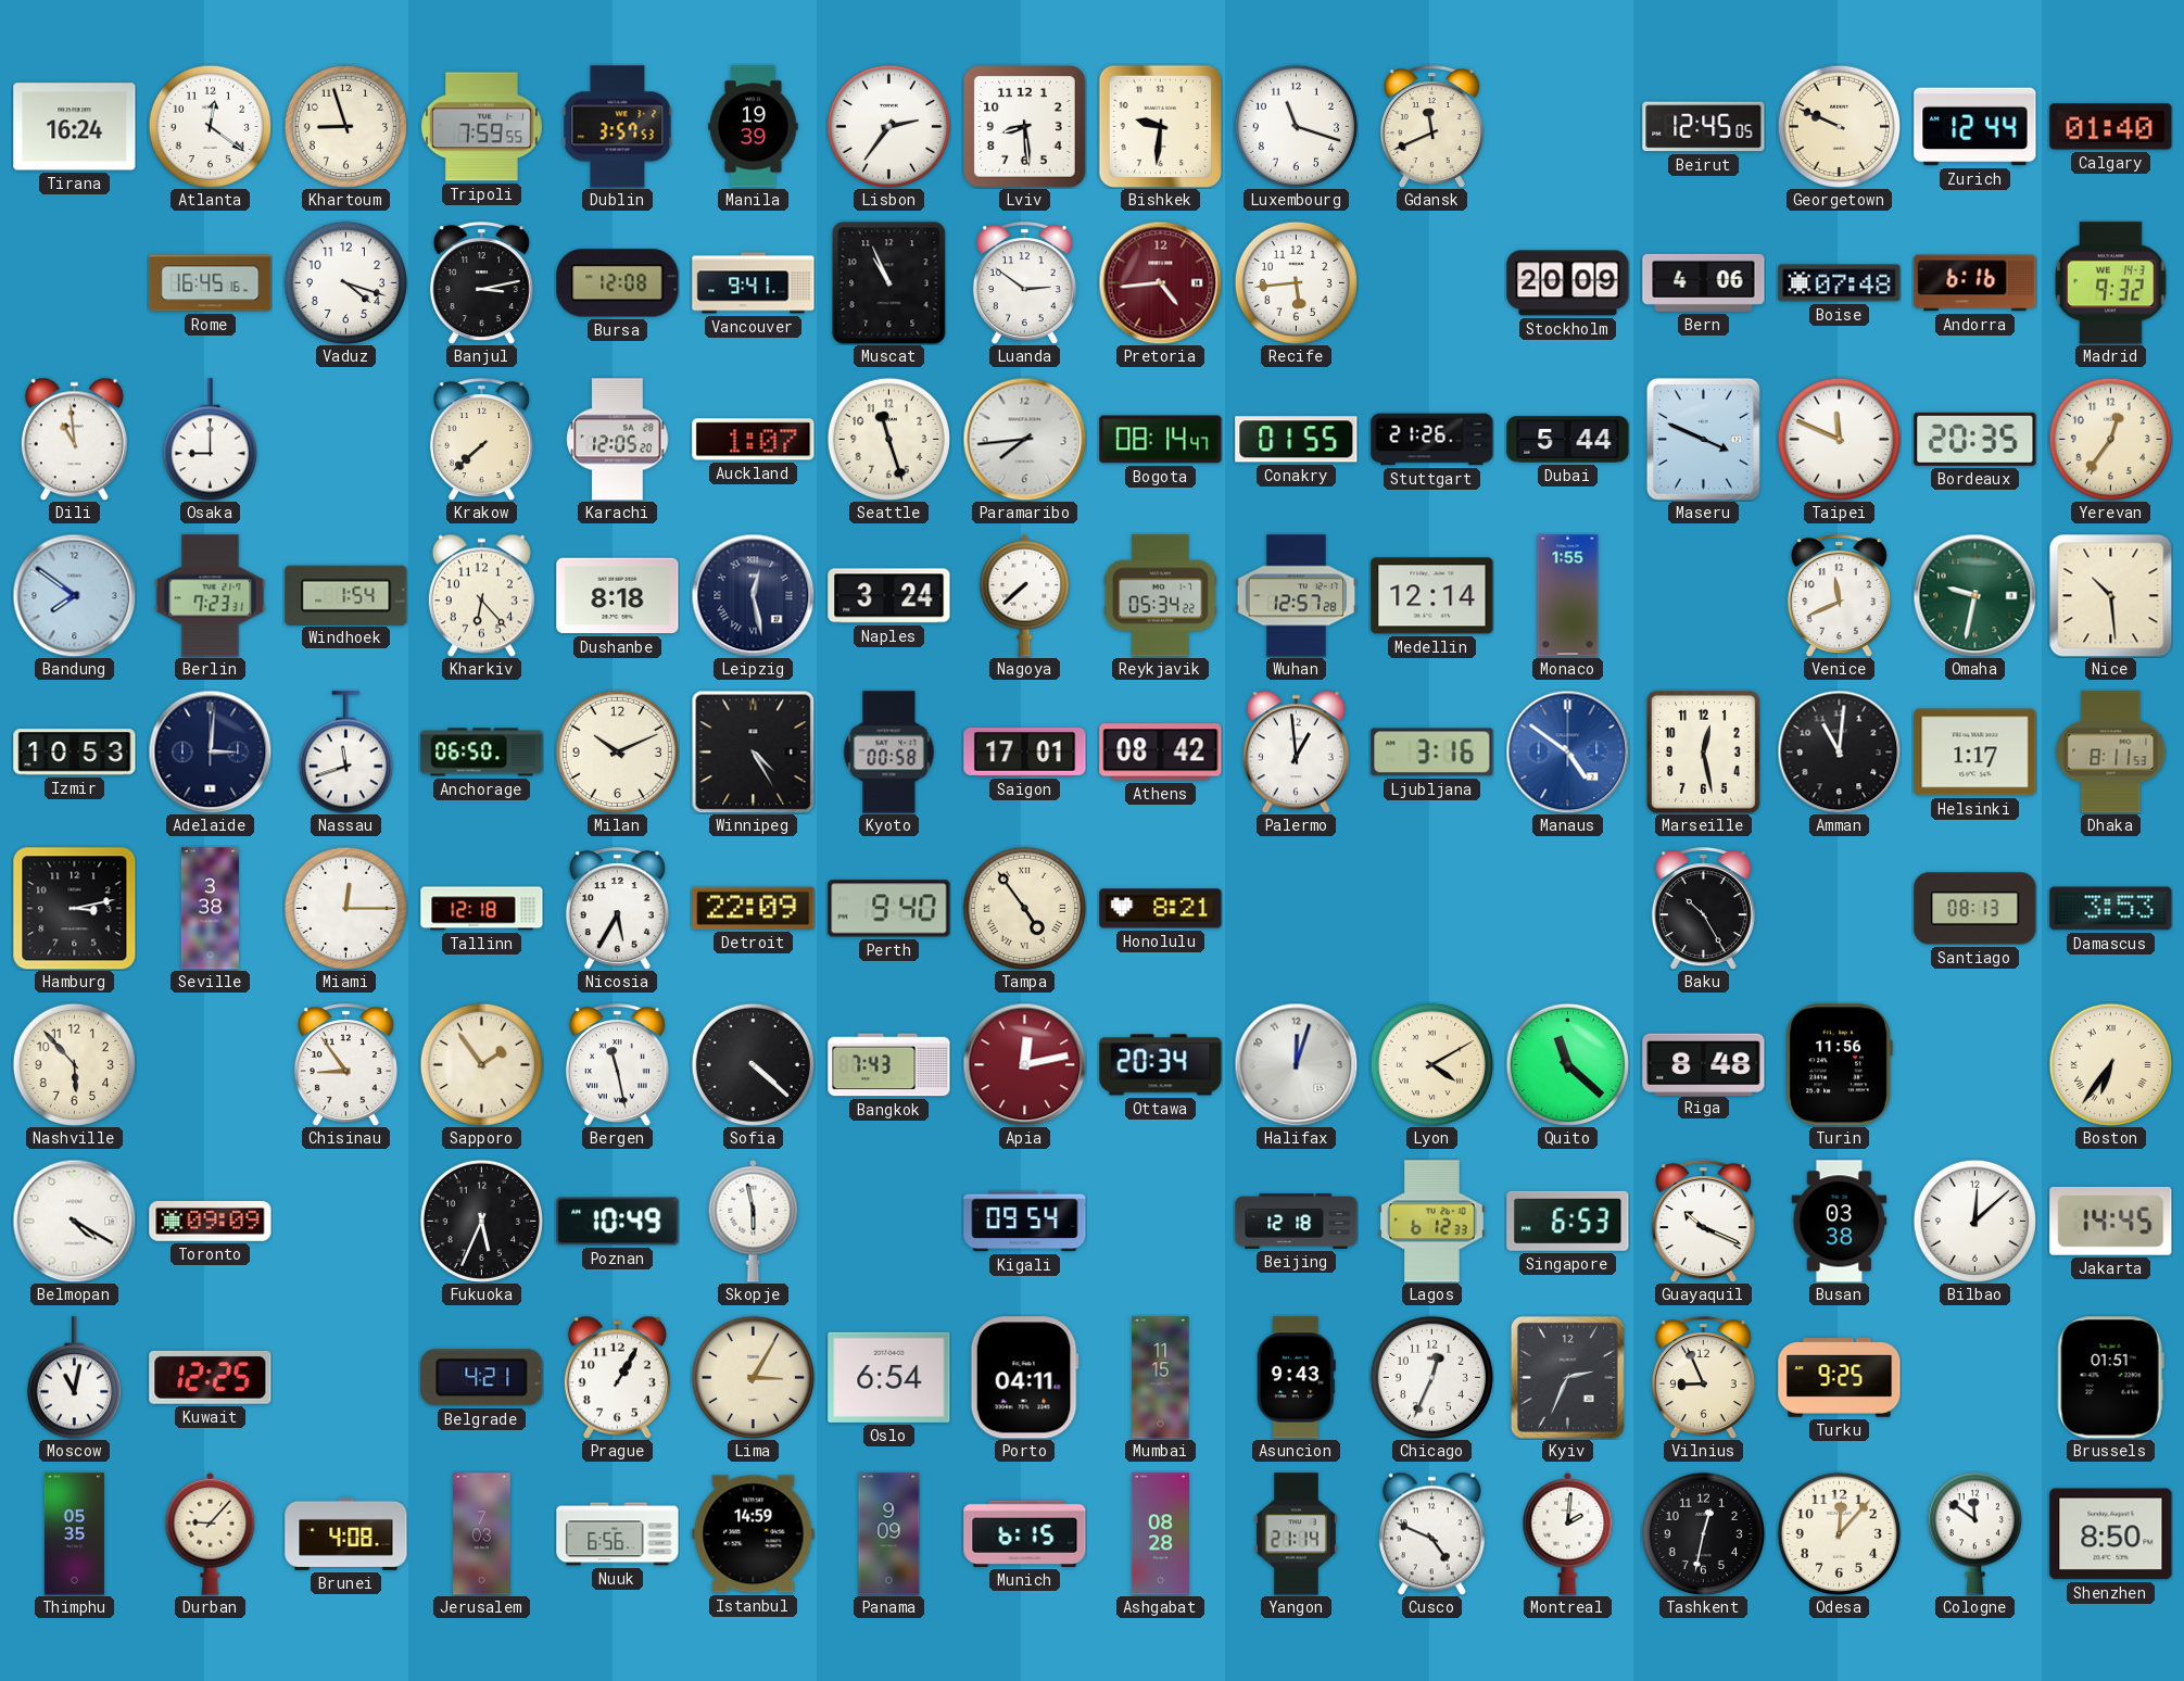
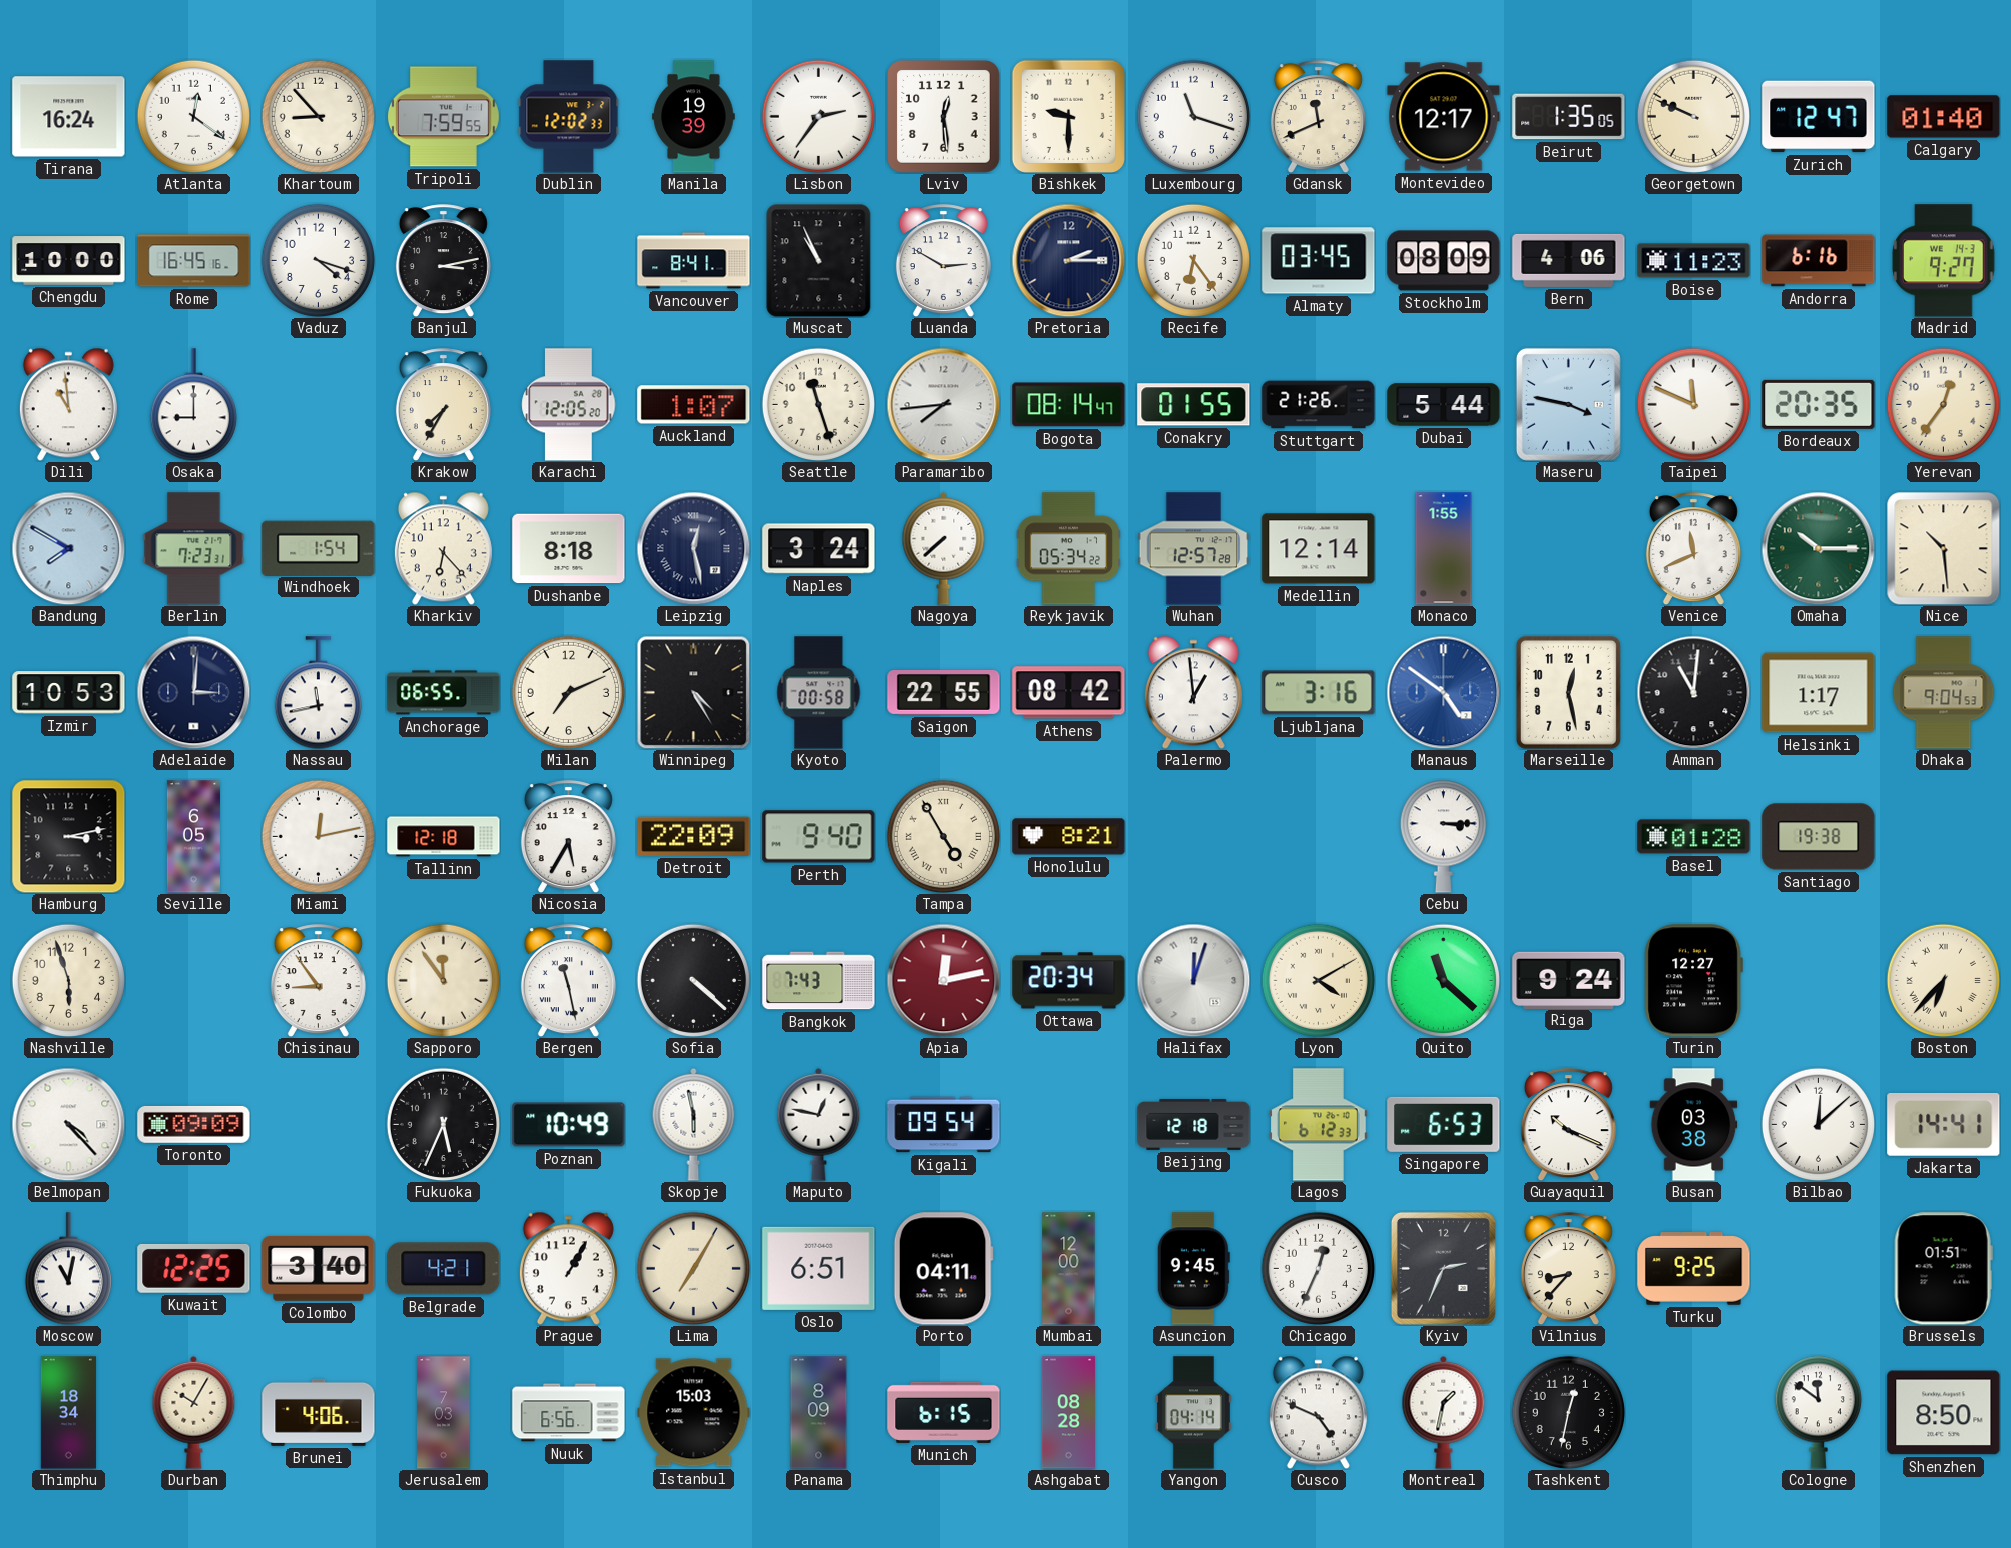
Khartoum: 8:57 -> 8:53 (318, 116)
Dublin: 3:57 -> 12:02 (569, 117)
Lviv: 8:29 -> 12:29 (944, 117)
Bishkek: 9:31 -> 9:30 (1068, 116)
Montevideo: none -> 12:17 (1444, 117)
Beirut: 12:45 -> 1:35 (1569, 117)
Zurich: 12:44 -> 12:47 (1819, 117)
Chengdu: none -> 10:00 (69, 261)
Bursa: 12:08 -> none (618, 283)
Vancouver: 9:41 -> 8:41 (694, 261)
Luanda: 2:51 -> 2:50 (943, 261)
Pretoria: 4:44 -> 2:15 (1068, 260)
Pretoria dial: burgundy -> navy (1068, 260)
Recife: 5:44 -> 6:24 (1193, 260)
Almaty: none -> 03:45 (1319, 261)
Stockholm: 20:09 -> 08:09 (1444, 261)
Boise: 07:48 -> 11:23 (1694, 261)
Madrid: 9:32 -> 9:27 (1944, 261)
Krakow: 7:38 -> 7:35 (443, 405)
Maseru: 3:49 -> 3:47 (1568, 404)
Bandung: 7:51 -> 7:50 (68, 548)
Omaha: 9:32 -> 10:15 (1818, 548)
Nassau: 11:42 -> 11:43 (318, 693)
Anchorage: 06:50 -> 06:55 (444, 693)
Milan: 10:11 -> 7:11 (568, 692)
Saigon: 17:01 -> 22:55 (944, 693)
Dhaka: 8:11 -> 9:04 (1944, 693)
Seville: 3:38 -> 6:05 (193, 837)
Miami: 12:15 -> 12:13 (318, 836)
Tampa: 4:54 -> 4:55 (943, 836)
Cebu: none -> 3:15 (1443, 836)
Baku: 10:25 -> none (1703, 909)
Basel: none -> 01:28 (1694, 837)
Santiago: 08:13 -> 19:38 (1819, 837)
Damascus: 3:53 -> none (2111, 909)
Nashville: 5:53 -> 5:57 (68, 980)
Sapporo: 1:54 -> 11:54 (443, 980)
Riga: 8:48 -> 9:24 (1569, 980)
Turin: 11:56 -> 12:27 (1693, 981)
Boston: 6:36 -> 6:37 (1943, 980)
Belmopan: 4:20 -> 4:23 (68, 1124)
Maputo: none -> 12:47 (819, 1124)
Jakarta: 14:45 -> 14:41 (1944, 1124)
Colombo: none -> 3:40 (319, 1268)
Lima: 3:05 -> 7:05 (693, 1268)
Oslo: 6:54 -> 6:51 (819, 1268)
Mumbai: 11:15 -> 12:00 (1069, 1269)
Asuncion: 9:43 -> 9:45 (1193, 1269)
Vilnius: 8:56 -> 8:37 (1568, 1269)
Thimphu: 05:35 -> 18:34 (68, 1413)
Durban: 9:07 -> 10:05 (194, 1412)
Brunei: 4:08 -> 4:06 (319, 1412)
Istanbul: 14:59 -> 15:03 (694, 1413)
Panama: 9:09 -> 8:09 (819, 1413)
Yangon: 21:14 -> 04:14 (1193, 1413)
Montreal: 2:01 -> 1:32 (1444, 1412)
Odesa: 12:07 -> none (1839, 1533)
